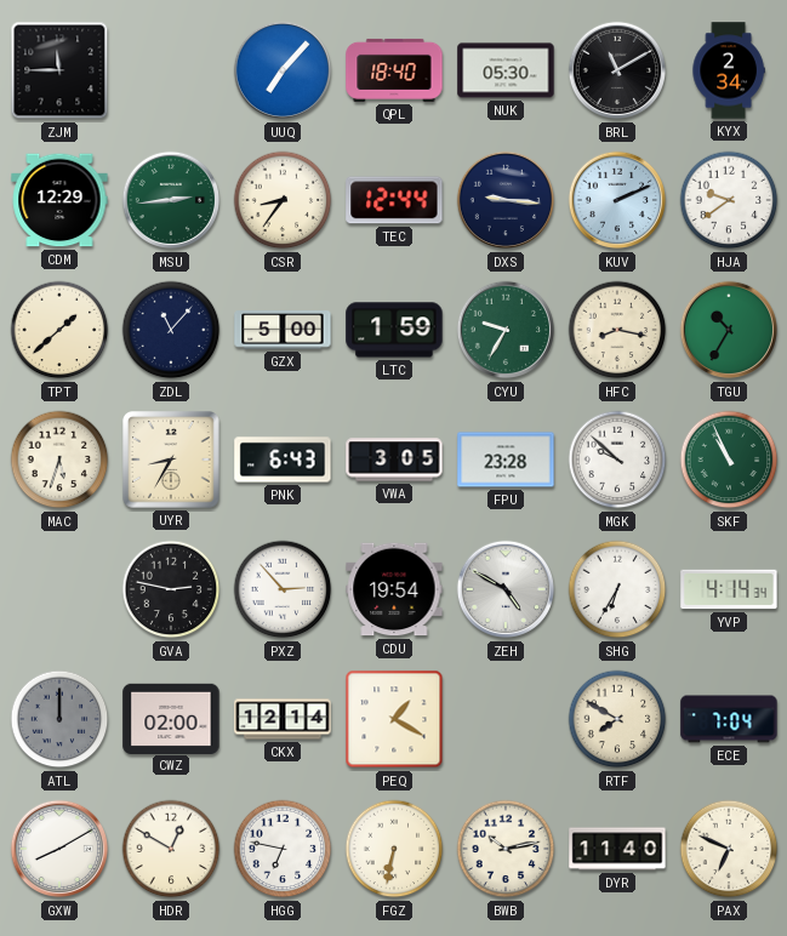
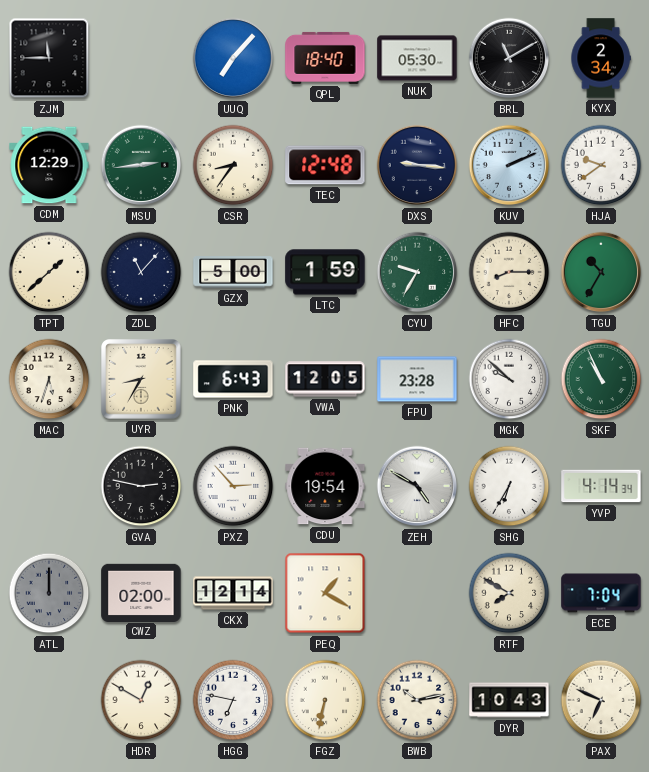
TEC: 12:44 -> 12:48 (325, 165)
HFC: 8:17 -> 8:15 (509, 272)
VWA: 3:05 -> 12:05 (325, 379)
GXW: 8:10 -> none (59, 849)
DYR: 11:40 -> 10:43 (509, 700)
